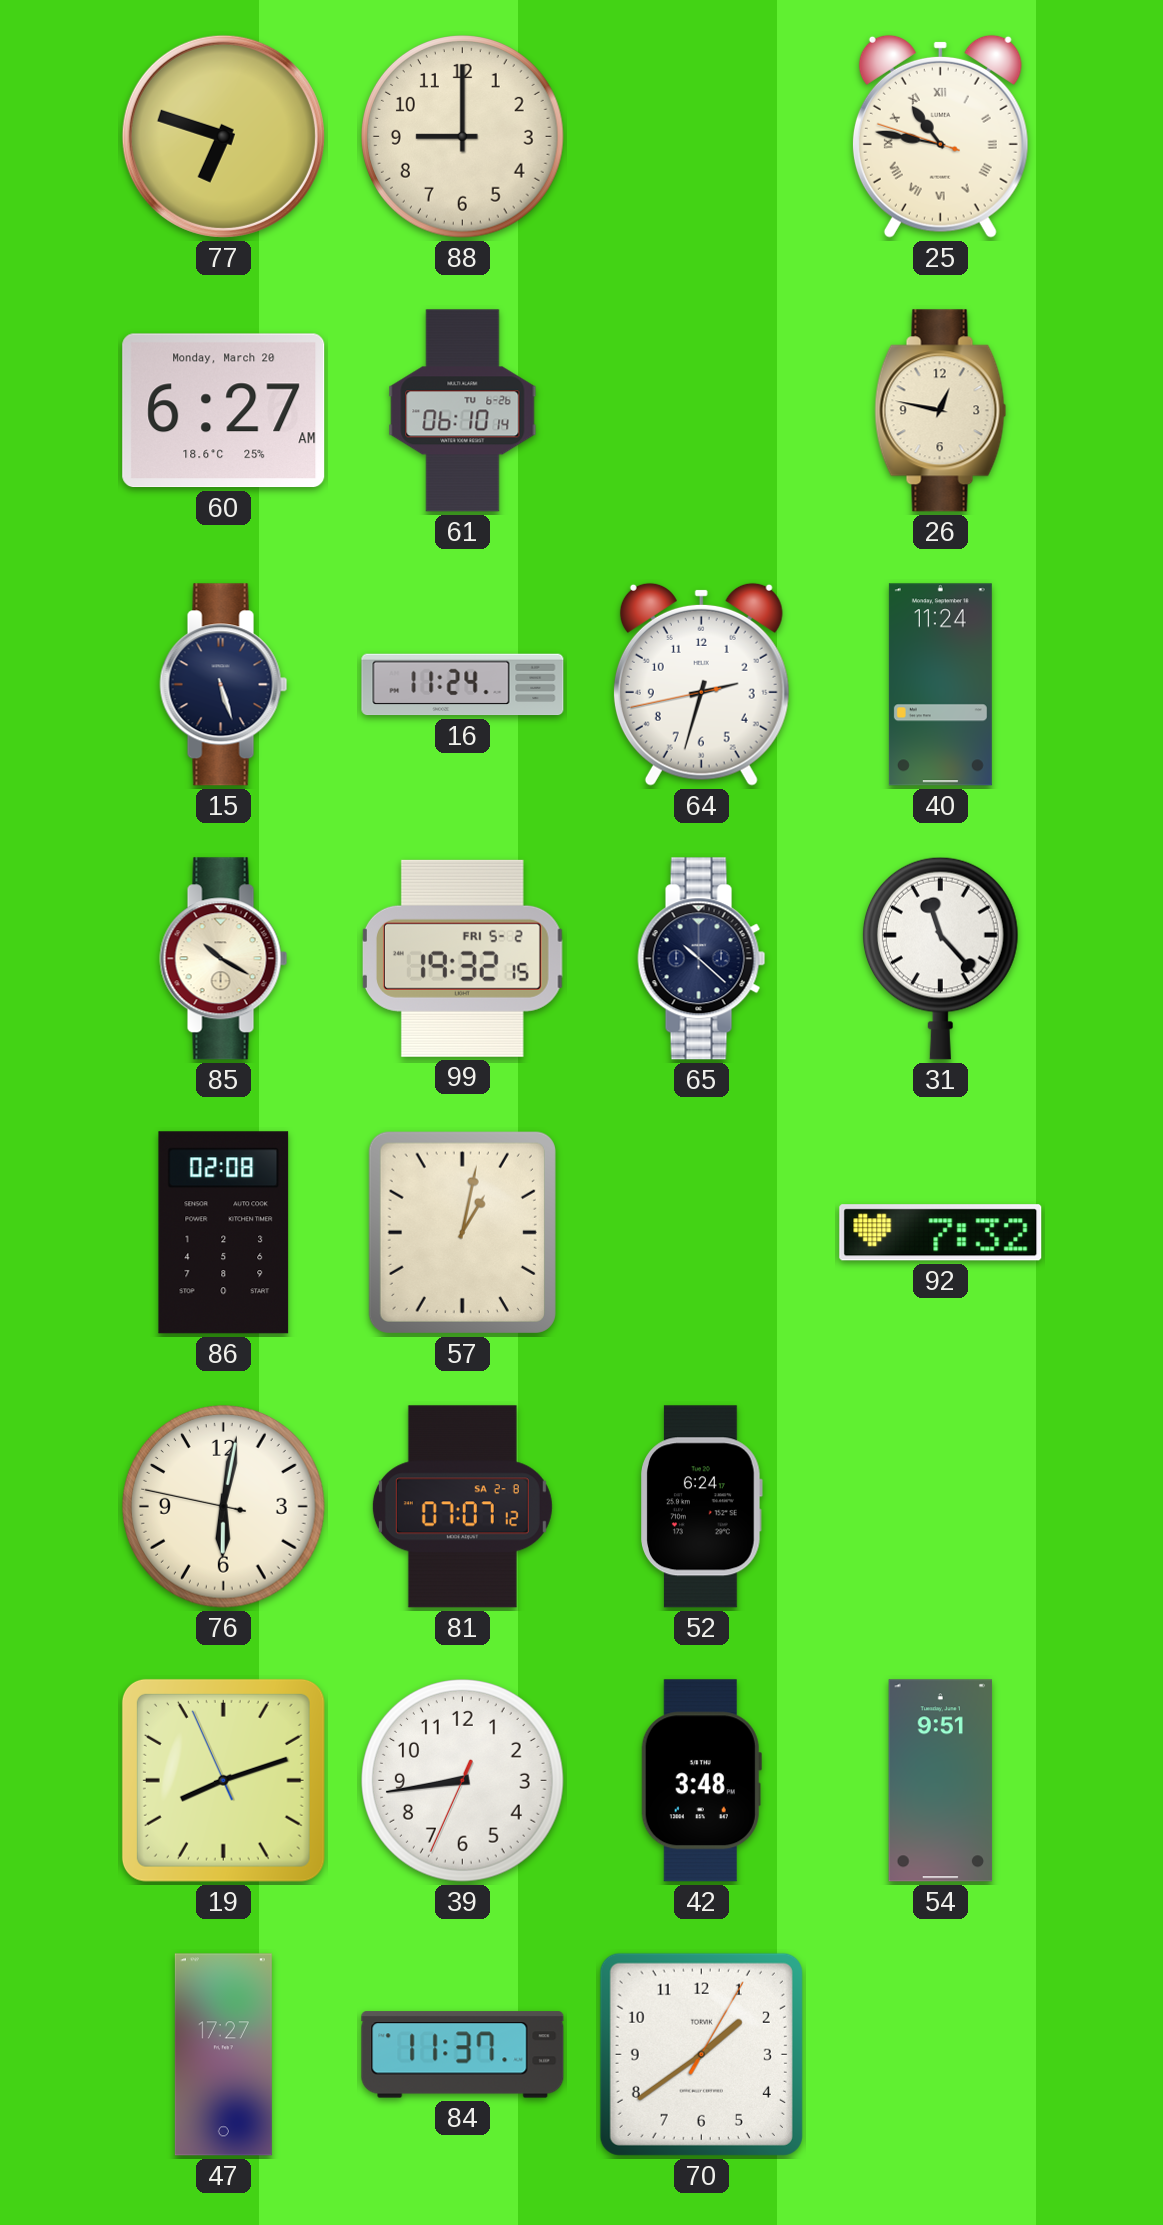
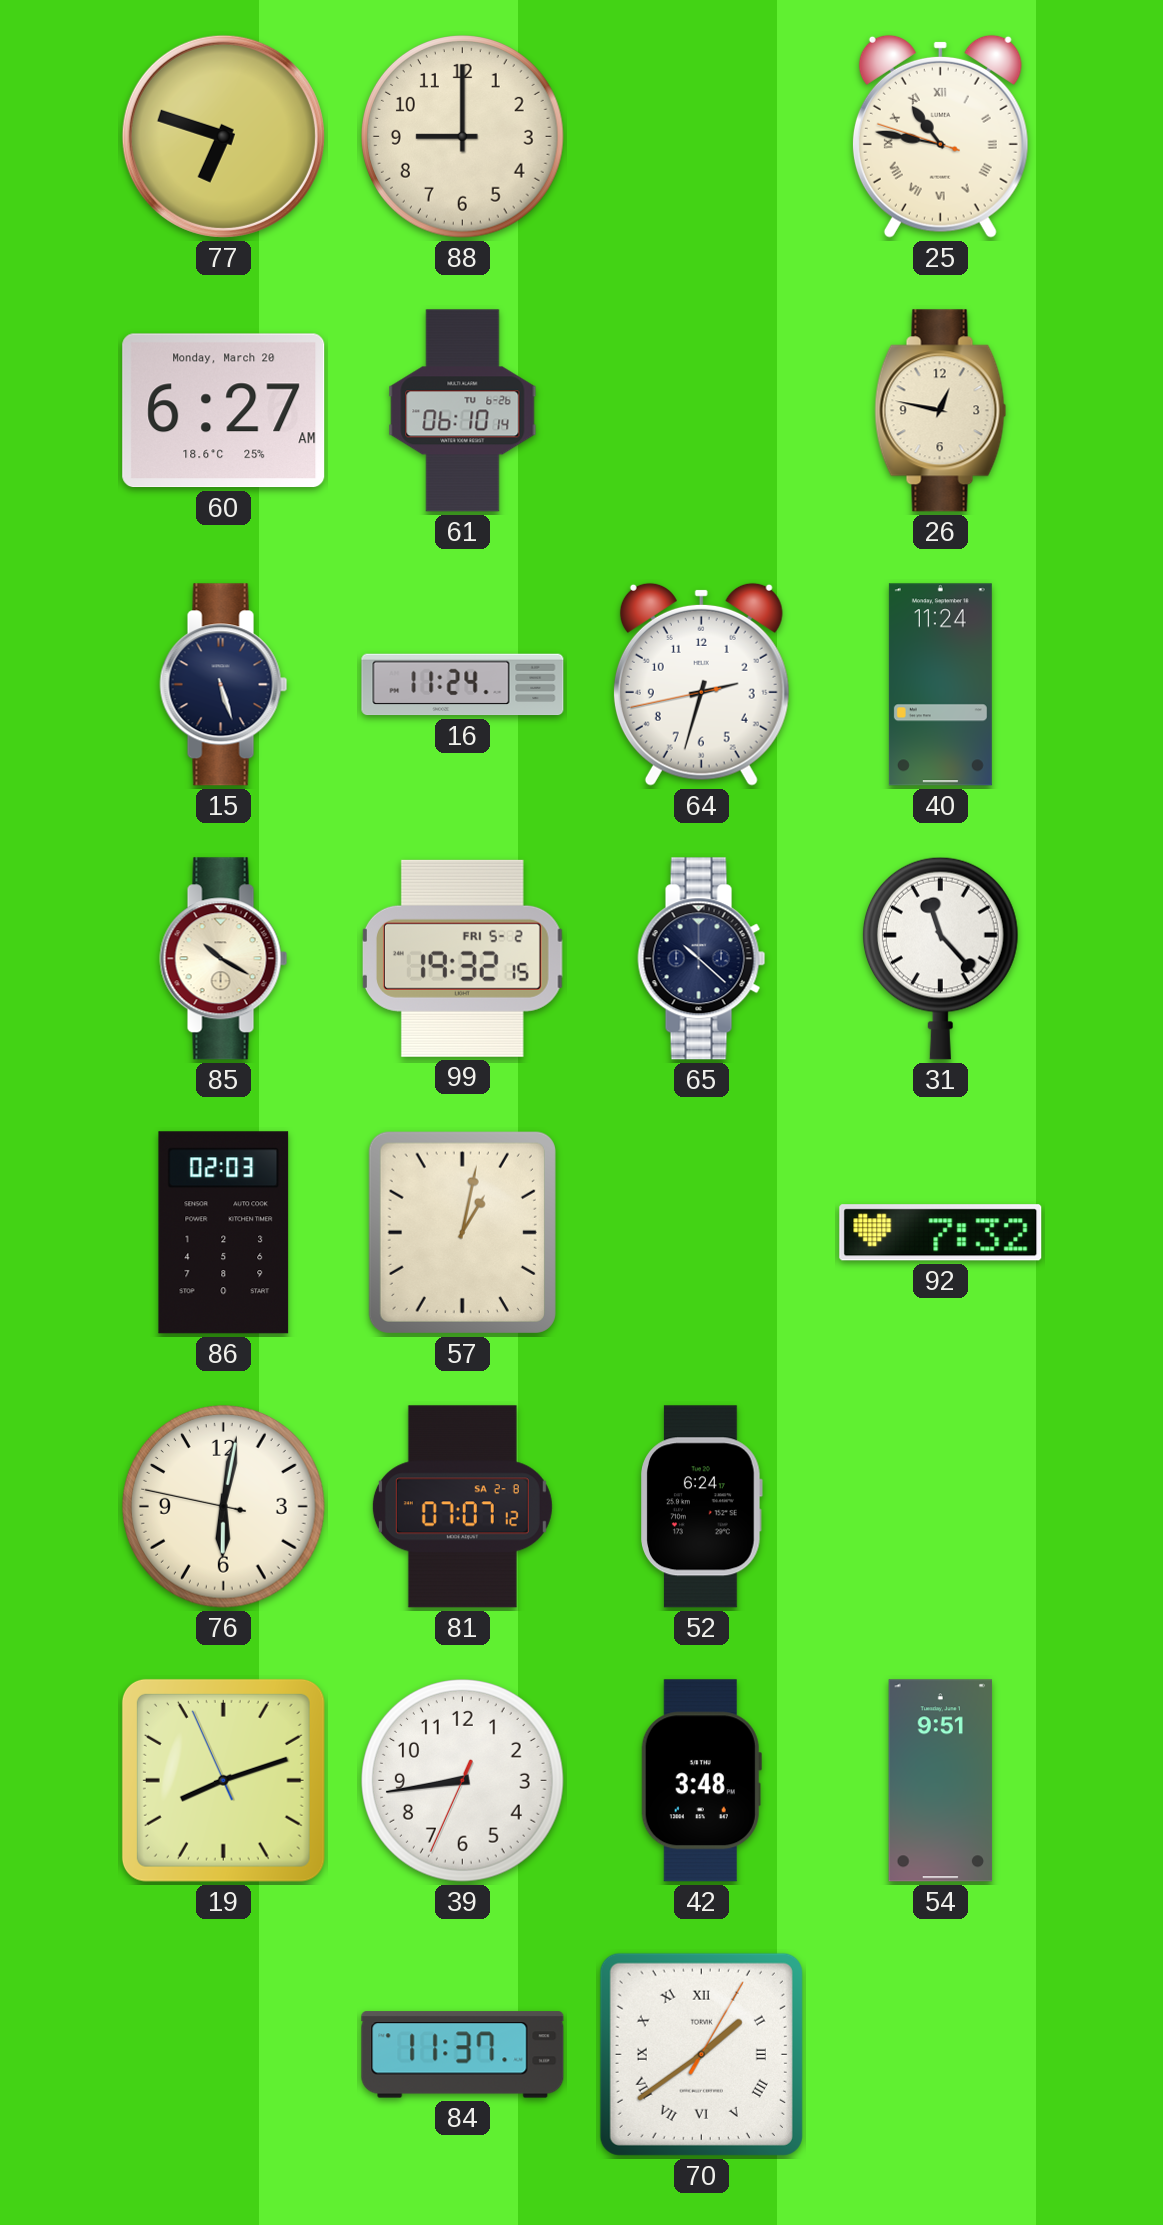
86: 02:08 -> 02:03 (224, 1233)
47: 17:27 -> none (223, 2055)
70 numerals: Arabic -> Roman (701, 2054)
